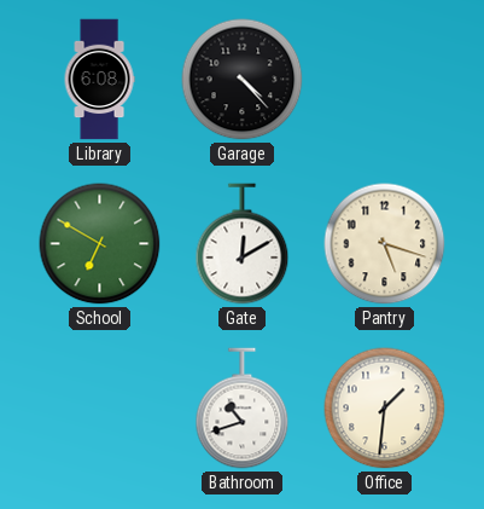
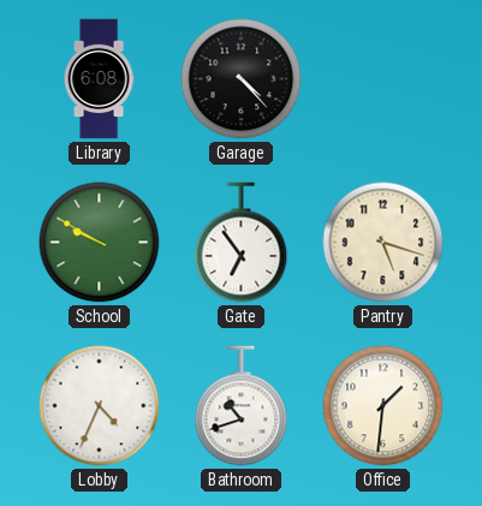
School: 6:50 -> 9:50 (100, 243)
Gate: 12:10 -> 6:54 (242, 243)
Lobby: none -> 4:34 (100, 406)
